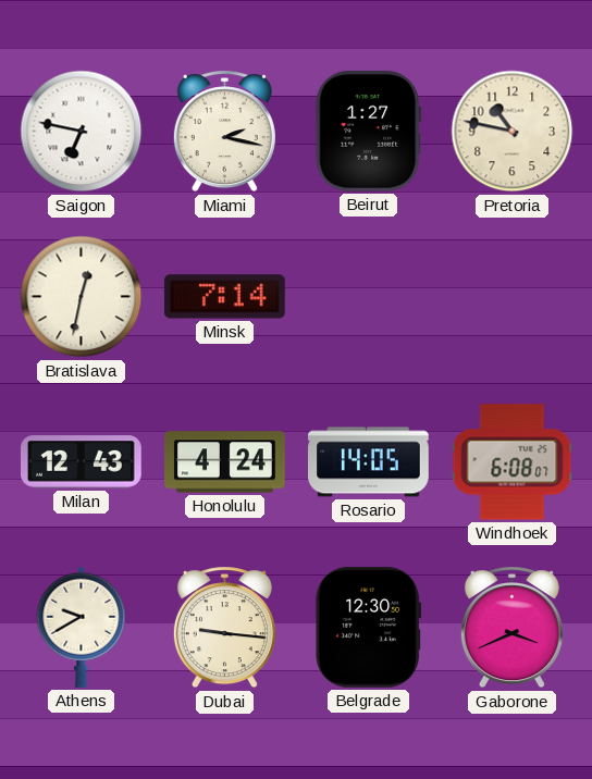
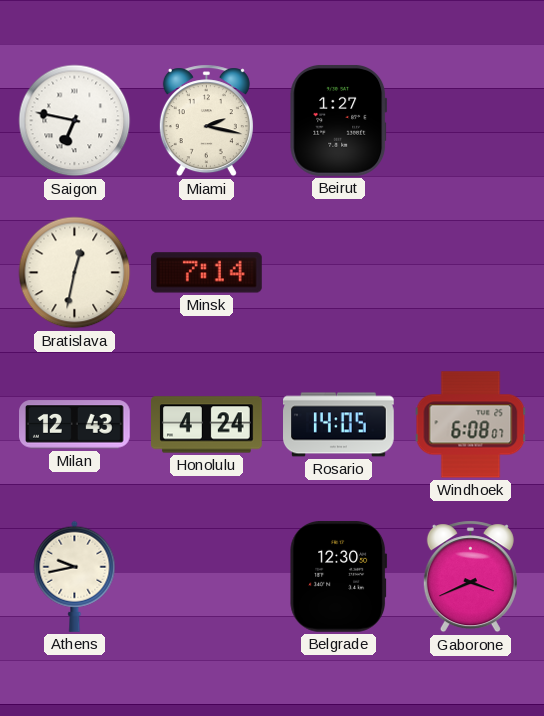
Pretoria: 10:47 -> none (513, 132)
Athens: 9:40 -> 9:43 (75, 576)
Dubai: 9:16 -> none (224, 628)
